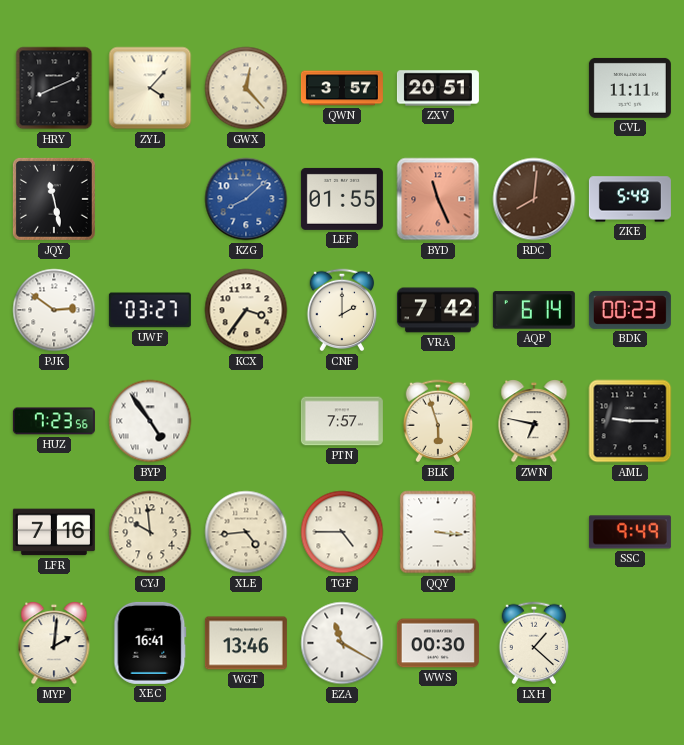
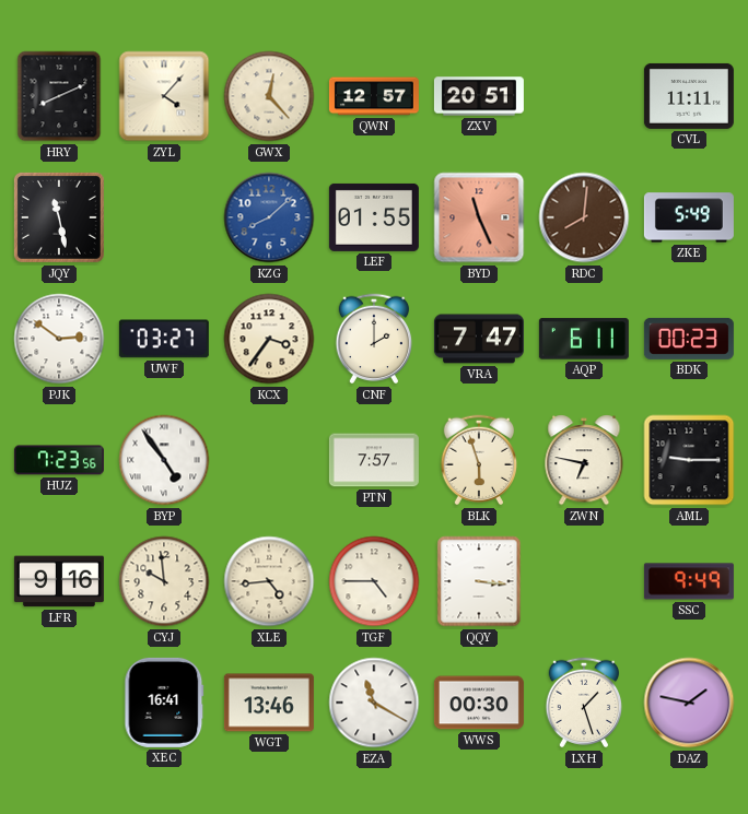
QWN: 3:57 -> 12:57 (374, 96)
VRA: 7:42 -> 7:47 (479, 339)
AQP: 6:14 -> 6:11 (584, 339)
LFR: 7:16 -> 9:16 (59, 581)
MYP: 2:01 -> none (54, 643)
LXH: 1:22 -> 1:27 (584, 703)
DAZ: none -> 1:47 (689, 703)
